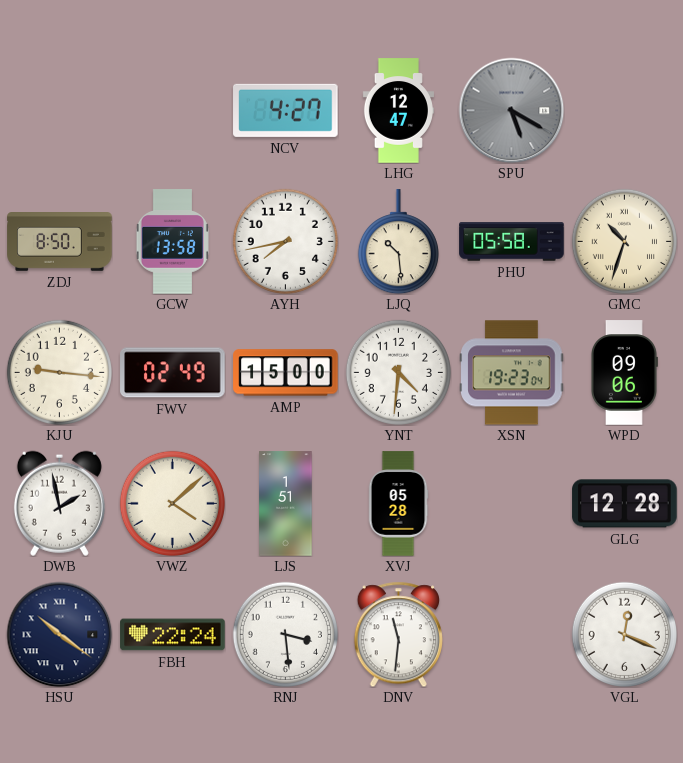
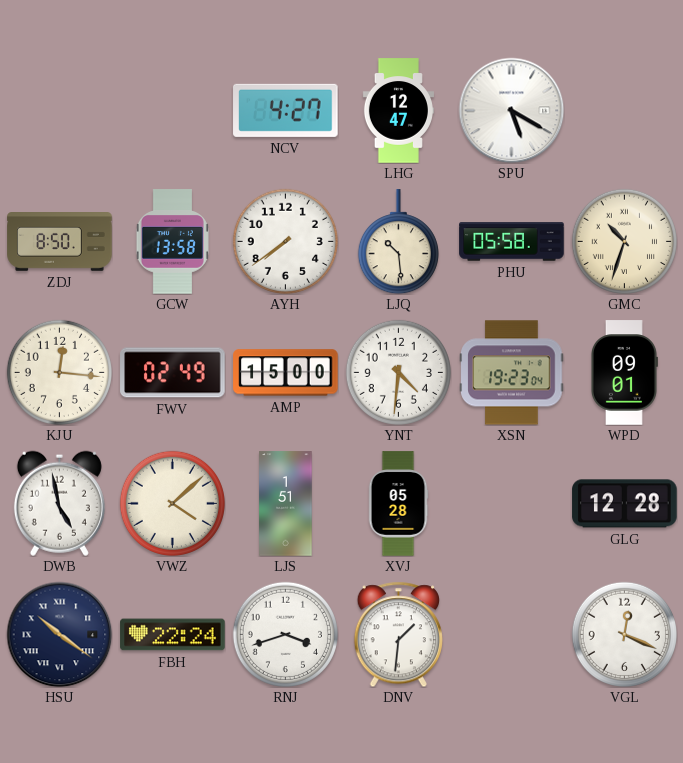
SPU dial: grey -> white (511, 110)
AYH: 7:43 -> 7:39 (285, 241)
KJU: 9:16 -> 12:16 (59, 372)
WPD: 09:06 -> 09:01 (624, 373)
DWB: 1:58 -> 4:58 (59, 503)
RNJ: 3:29 -> 3:42 (285, 634)
DNV: 11:31 -> 1:31 (398, 634)
